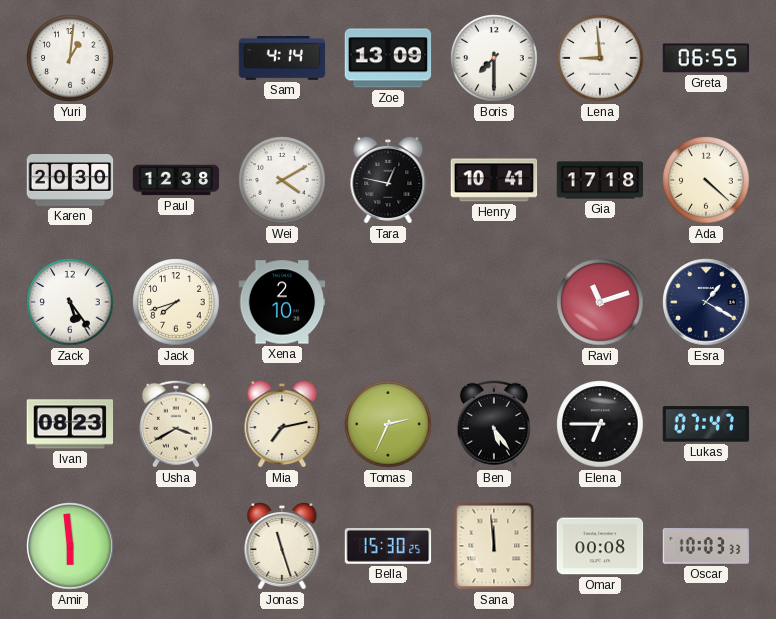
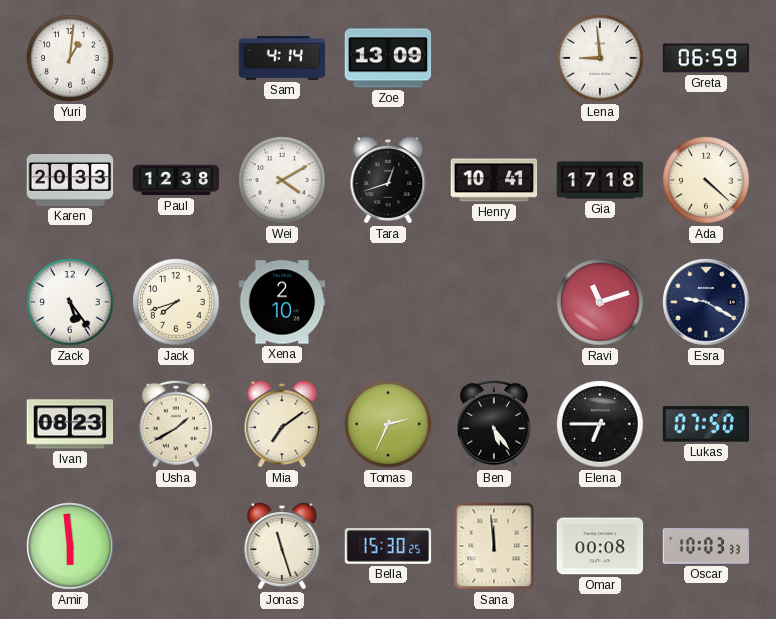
Boris: 7:30 -> none (494, 58)
Greta: 06:55 -> 06:59 (706, 58)
Karen: 20:30 -> 20:33 (70, 181)
Tara: 12:47 -> 12:42 (388, 180)
Esra: 1:20 -> 9:20 (706, 302)
Usha: 3:40 -> 1:40 (176, 424)
Mia: 7:13 -> 7:09 (282, 424)
Lukas: 07:47 -> 07:50 (706, 424)
